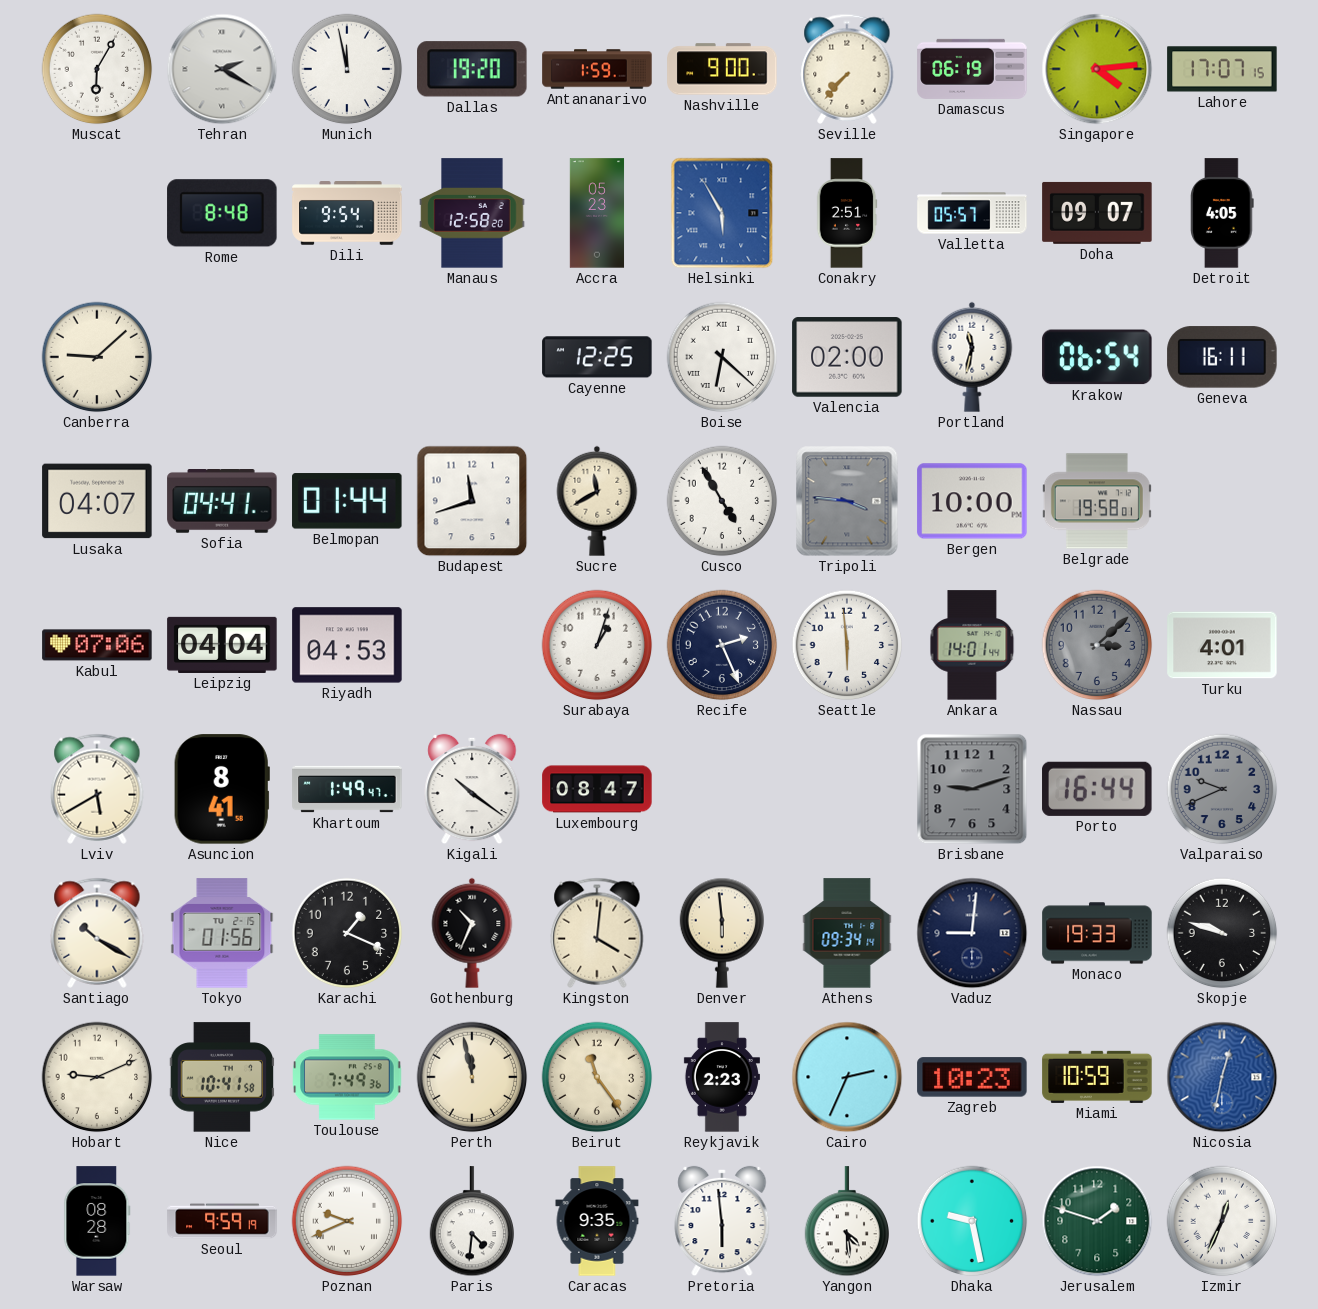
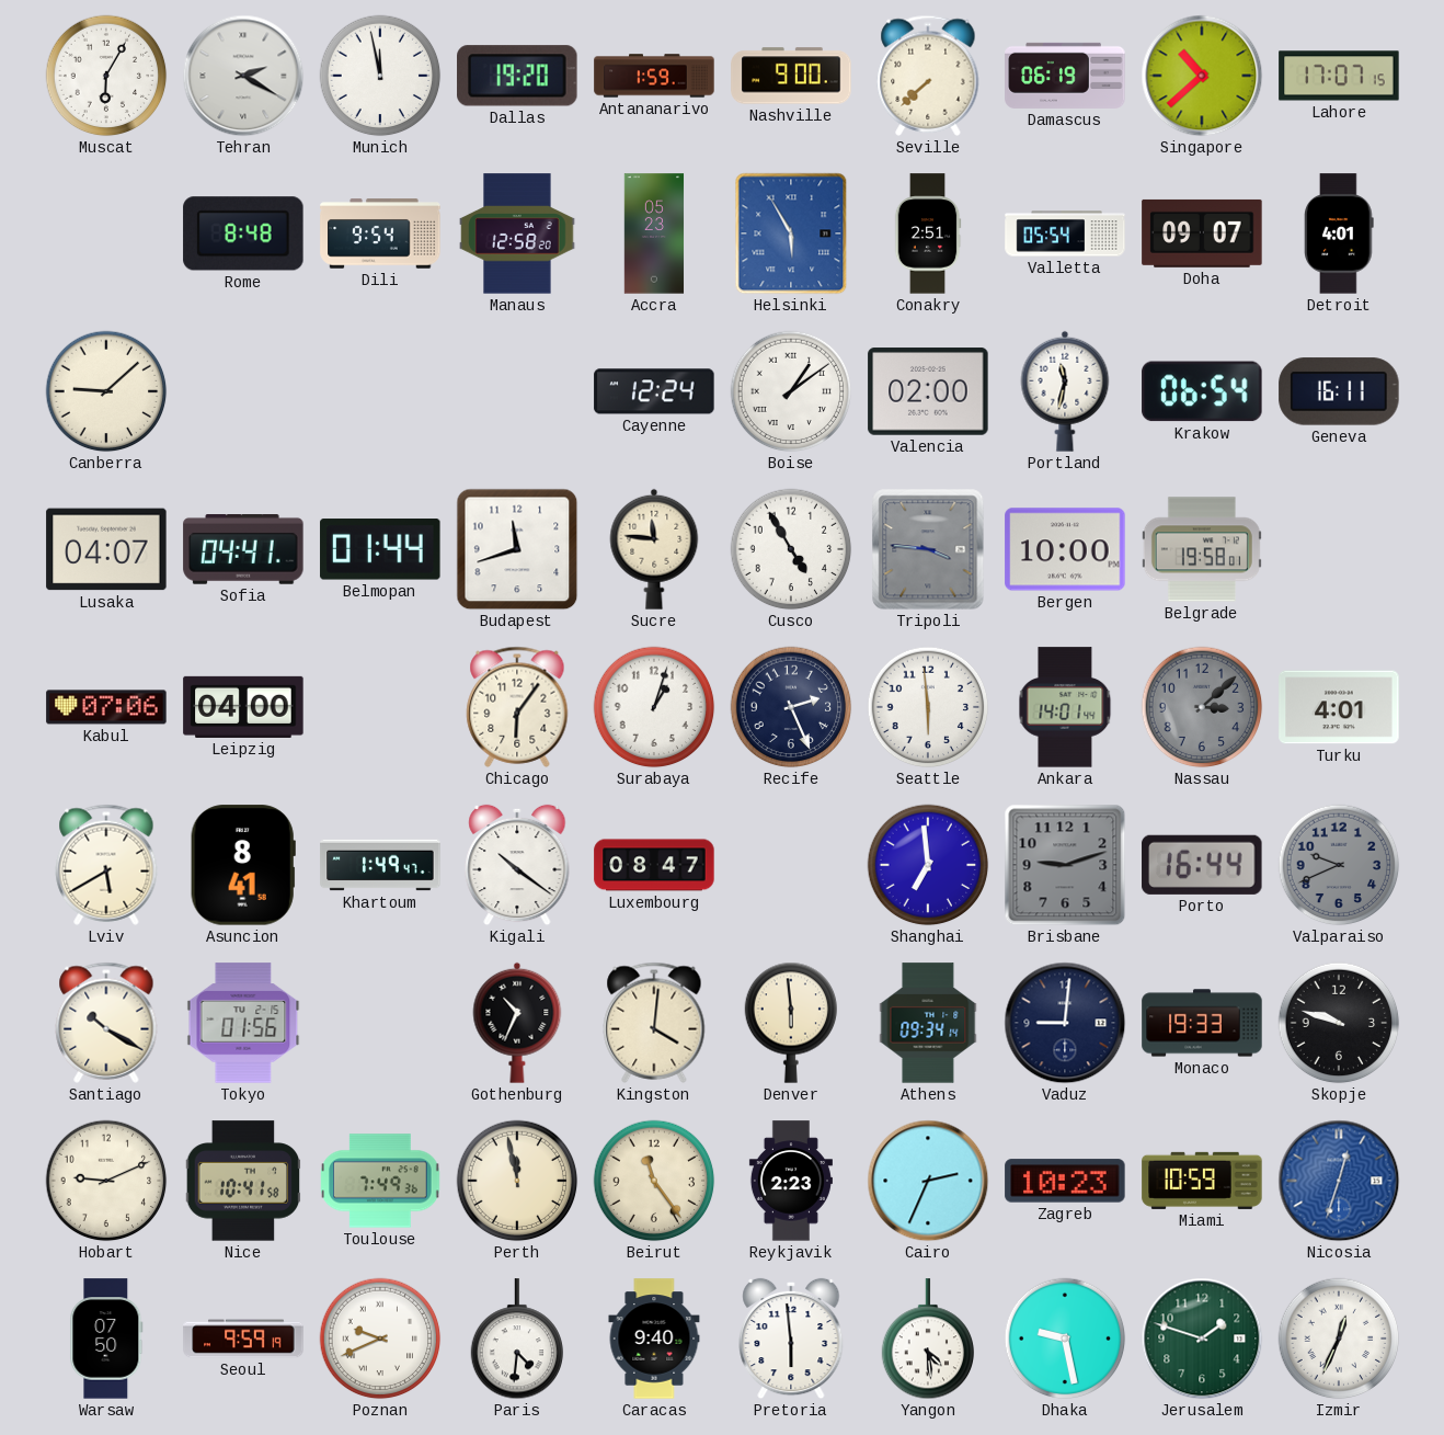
Seville: 7:37 -> 7:38 (928, 76)
Singapore: 4:14 -> 10:38 (1202, 76)
Valletta: 05:57 -> 05:54 (1065, 234)
Detroit: 4:05 -> 4:01 (1339, 234)
Cayenne: 12:25 -> 12:24 (654, 391)
Boise: 6:22 -> 1:09 (791, 391)
Sucre: 11:40 -> 11:46 (654, 549)
Leipzig: 04:04 -> 04:00 (243, 707)
Riyadh: 04:53 -> none (347, 645)
Chicago: none -> 6:06 (517, 707)
Shanghai: none -> 6:59 (928, 865)
Karachi: 1:19 -> none (347, 933)
Nicosia: 12:32 -> 12:33 (1339, 1181)
Warsaw: 08:28 -> 07:50 (106, 1339)
Caracas: 9:35 -> 9:40 (654, 1339)
